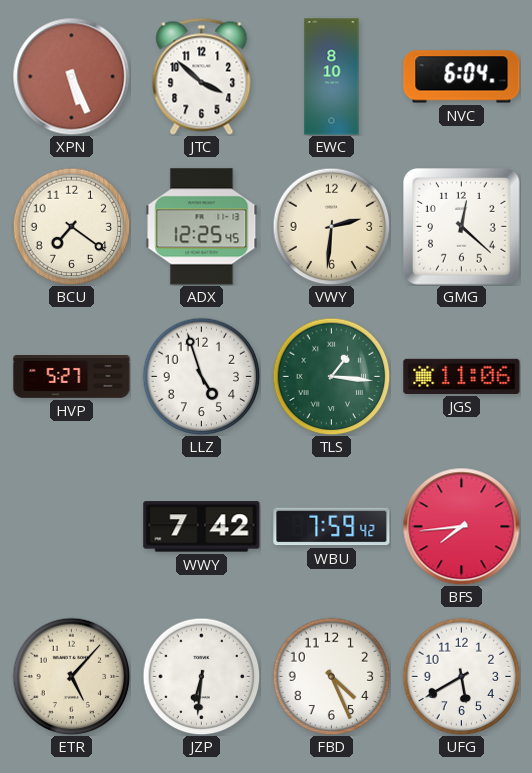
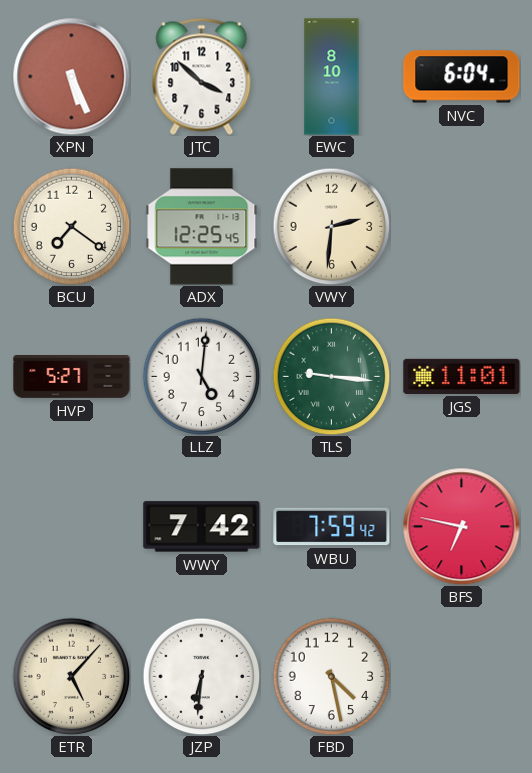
GMG: 12:22 -> none (462, 227)
LLZ: 4:57 -> 5:01 (201, 376)
TLS: 1:16 -> 9:16 (331, 376)
JGS: 11:06 -> 11:01 (462, 376)
BFS: 7:44 -> 6:47 (461, 526)
FBD: 4:26 -> 4:28 (331, 676)
UFG: 5:40 -> none (461, 676)
